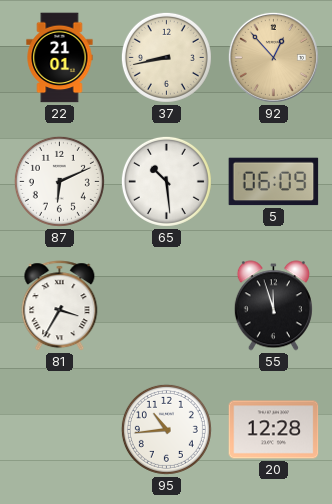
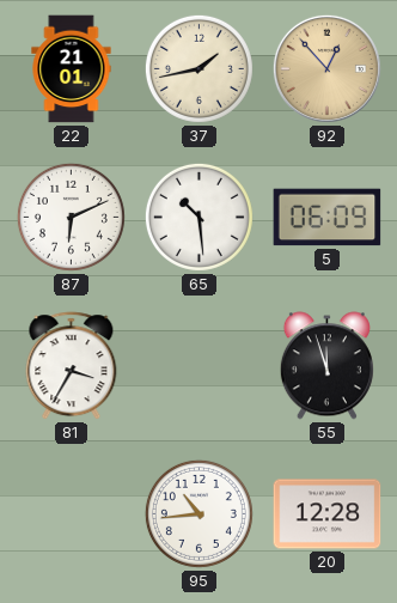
37: 8:43 -> 1:43 (198, 68)
